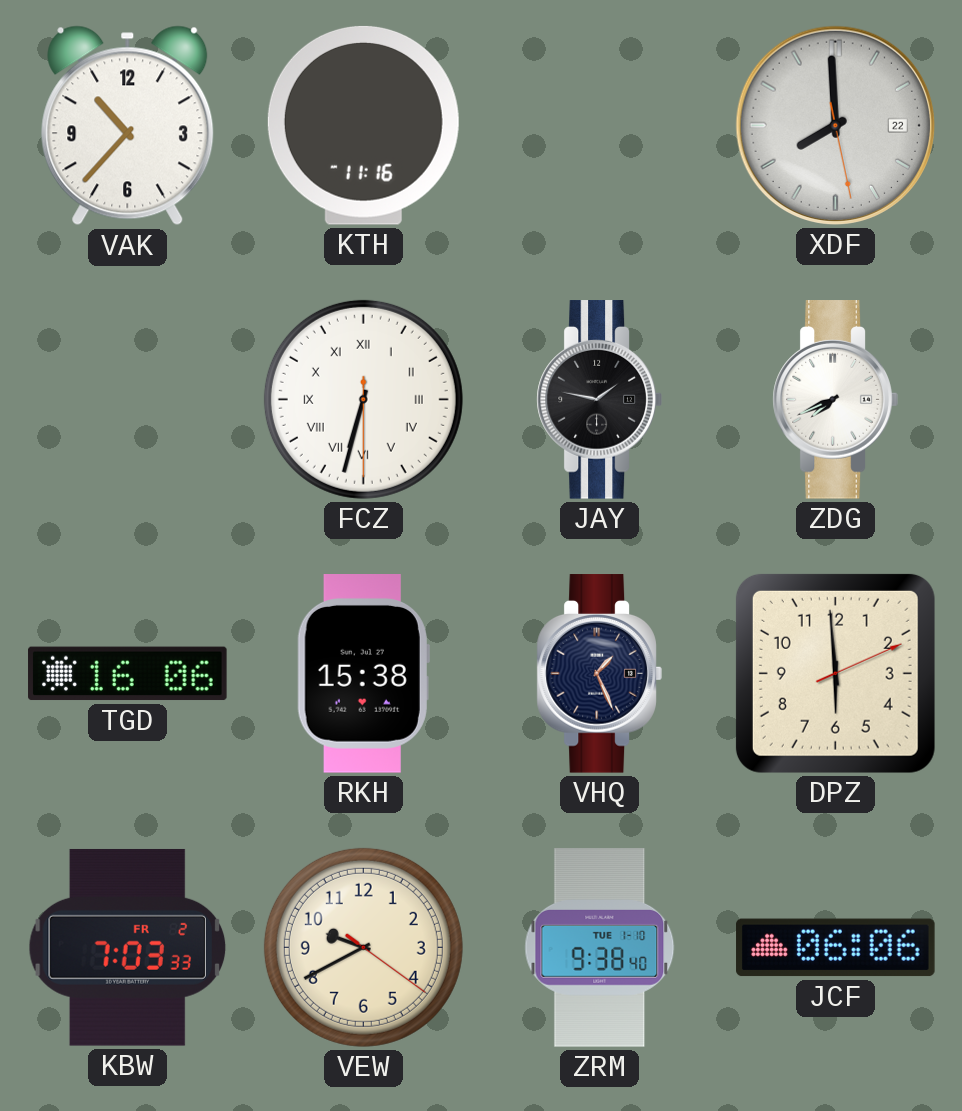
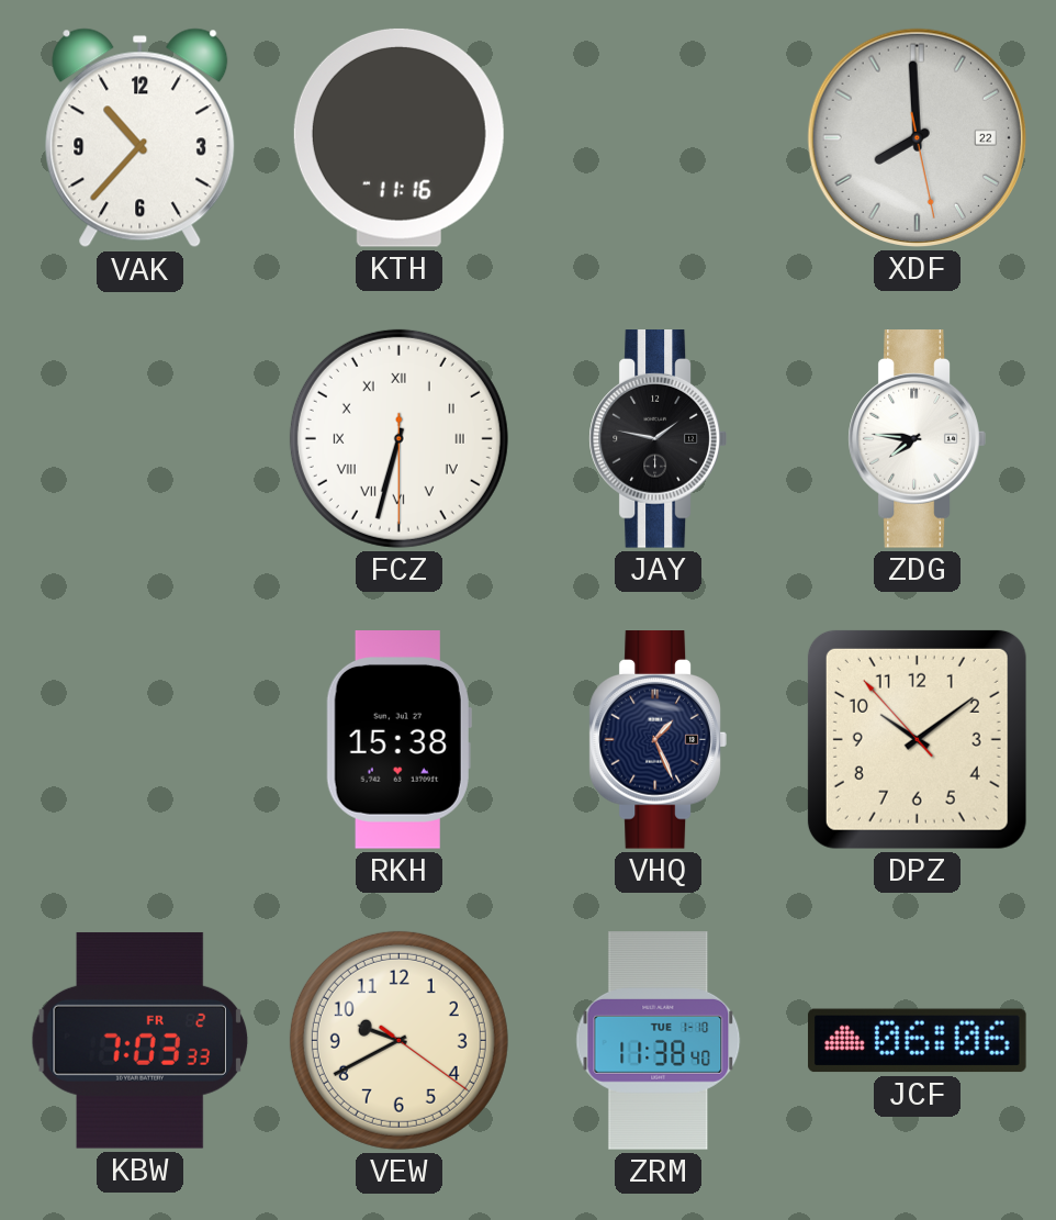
ZDG: 7:41 -> 7:46 (917, 439)
TGD: 16:06 -> none (128, 674)
DPZ: 5:59 -> 10:08 (917, 739)
ZRM: 9:38 -> 11:38 (659, 1041)
